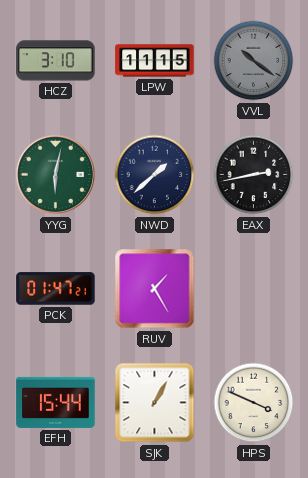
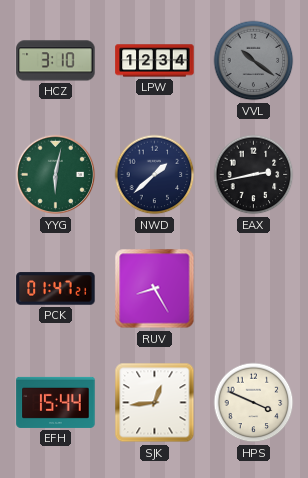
LPW: 11:15 -> 12:34 (155, 61)
RUV: 1:25 -> 8:25 (155, 289)
SJK: 1:05 -> 12:44 (155, 403)
